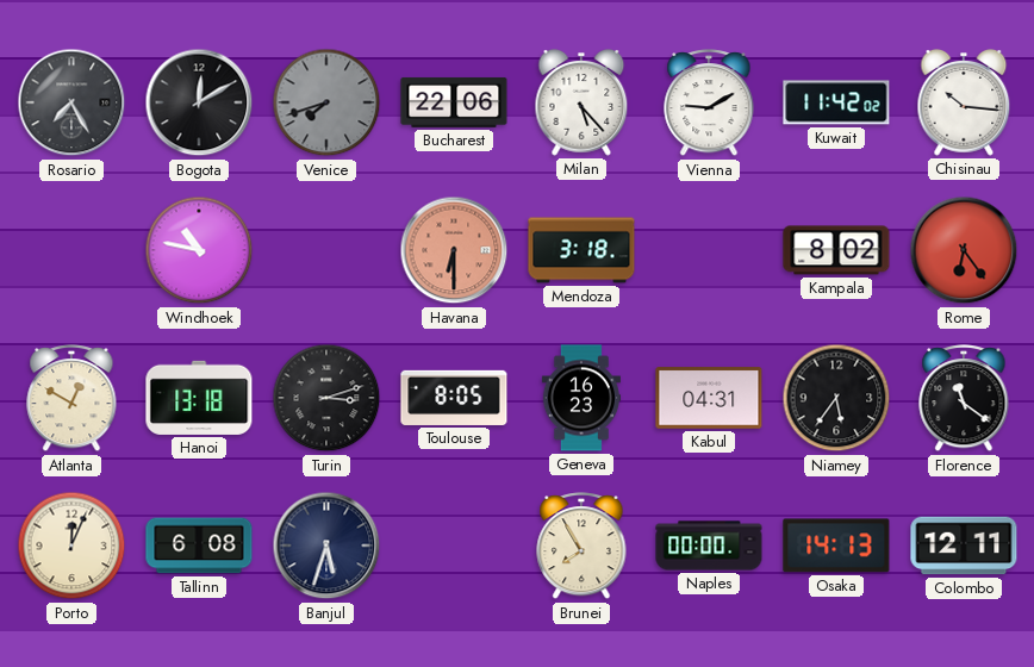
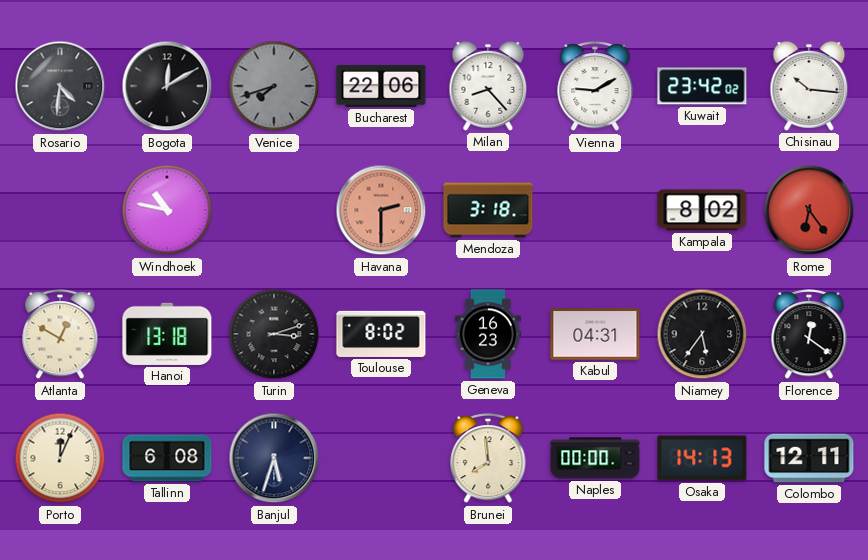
Rosario: 7:25 -> 4:31 (60, 86)
Milan: 5:23 -> 8:23 (488, 87)
Kuwait: 11:42 -> 23:42 (702, 86)
Havana: 6:30 -> 2:30 (381, 210)
Toulouse: 8:05 -> 8:02 (381, 334)
Florence: 11:21 -> 12:21 (809, 335)
Brunei: 7:55 -> 7:59 (488, 459)
